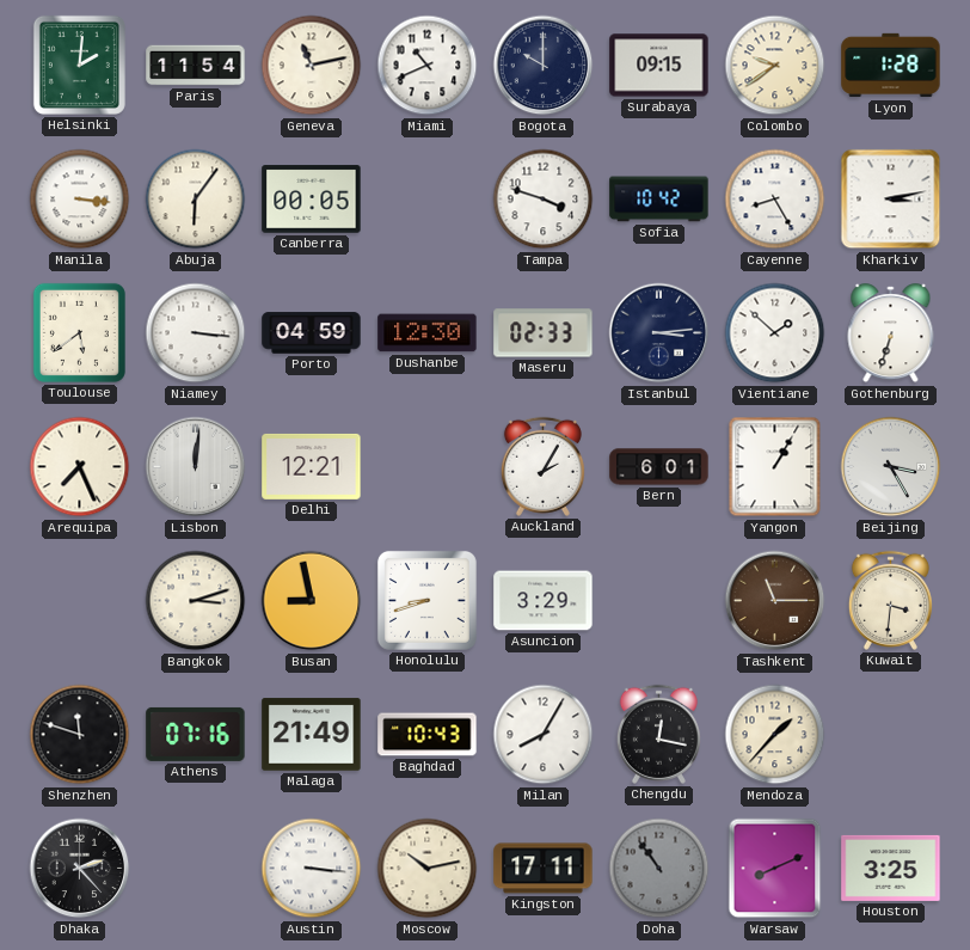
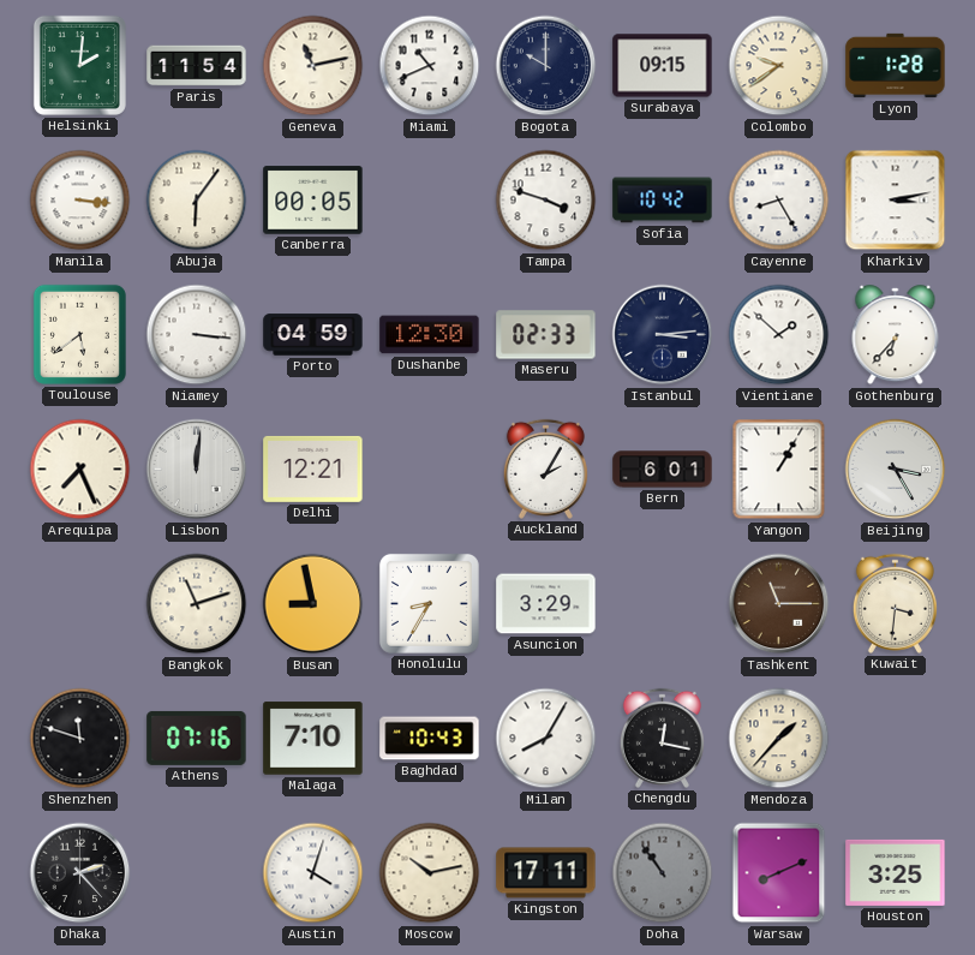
Gothenburg: 6:33 -> 6:37 (896, 335)
Bangkok: 3:12 -> 11:12 (197, 604)
Honolulu: 8:42 -> 8:35 (429, 603)
Malaga: 21:49 -> 7:10 (313, 739)
Austin: 3:16 -> 4:03 (313, 873)
